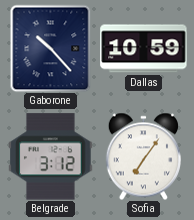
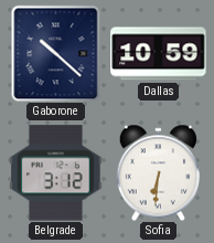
Gaborone: 10:23 -> 10:22 (56, 53)
Sofia: 7:06 -> 6:31 (158, 172)
